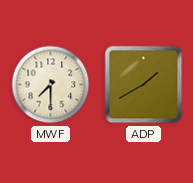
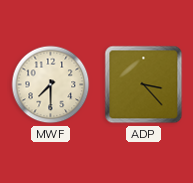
ADP: 1:40 -> 3:23 (144, 85)
